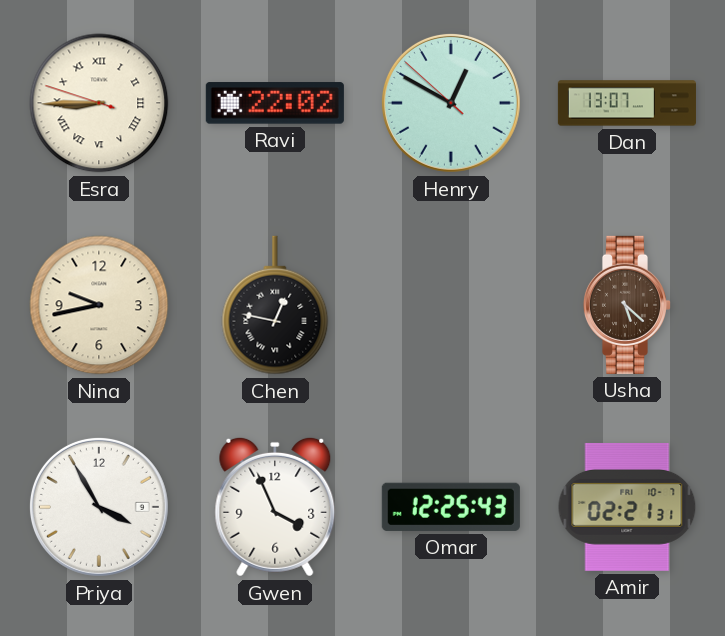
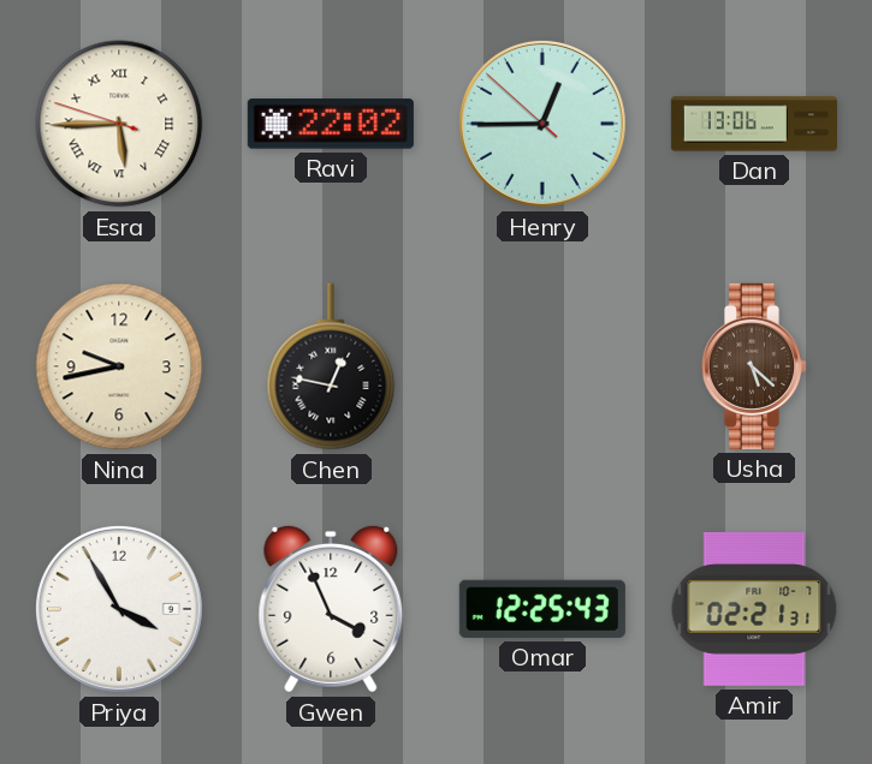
Esra: 8:44 -> 5:44 (119, 124)
Henry: 12:49 -> 12:44 (542, 124)
Dan: 13:07 -> 13:06 (754, 124)
